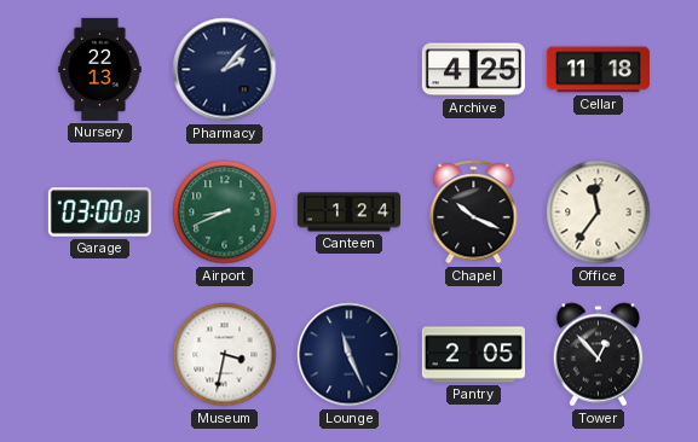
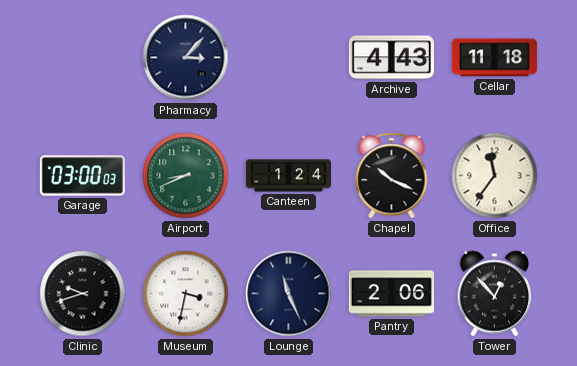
Nursery: 22:13 -> none (100, 69)
Pharmacy: 2:07 -> 3:07 (186, 58)
Archive: 4:25 -> 4:43 (391, 58)
Clinic: none -> 9:42 (83, 294)
Pantry: 2:05 -> 2:06 (391, 294)
